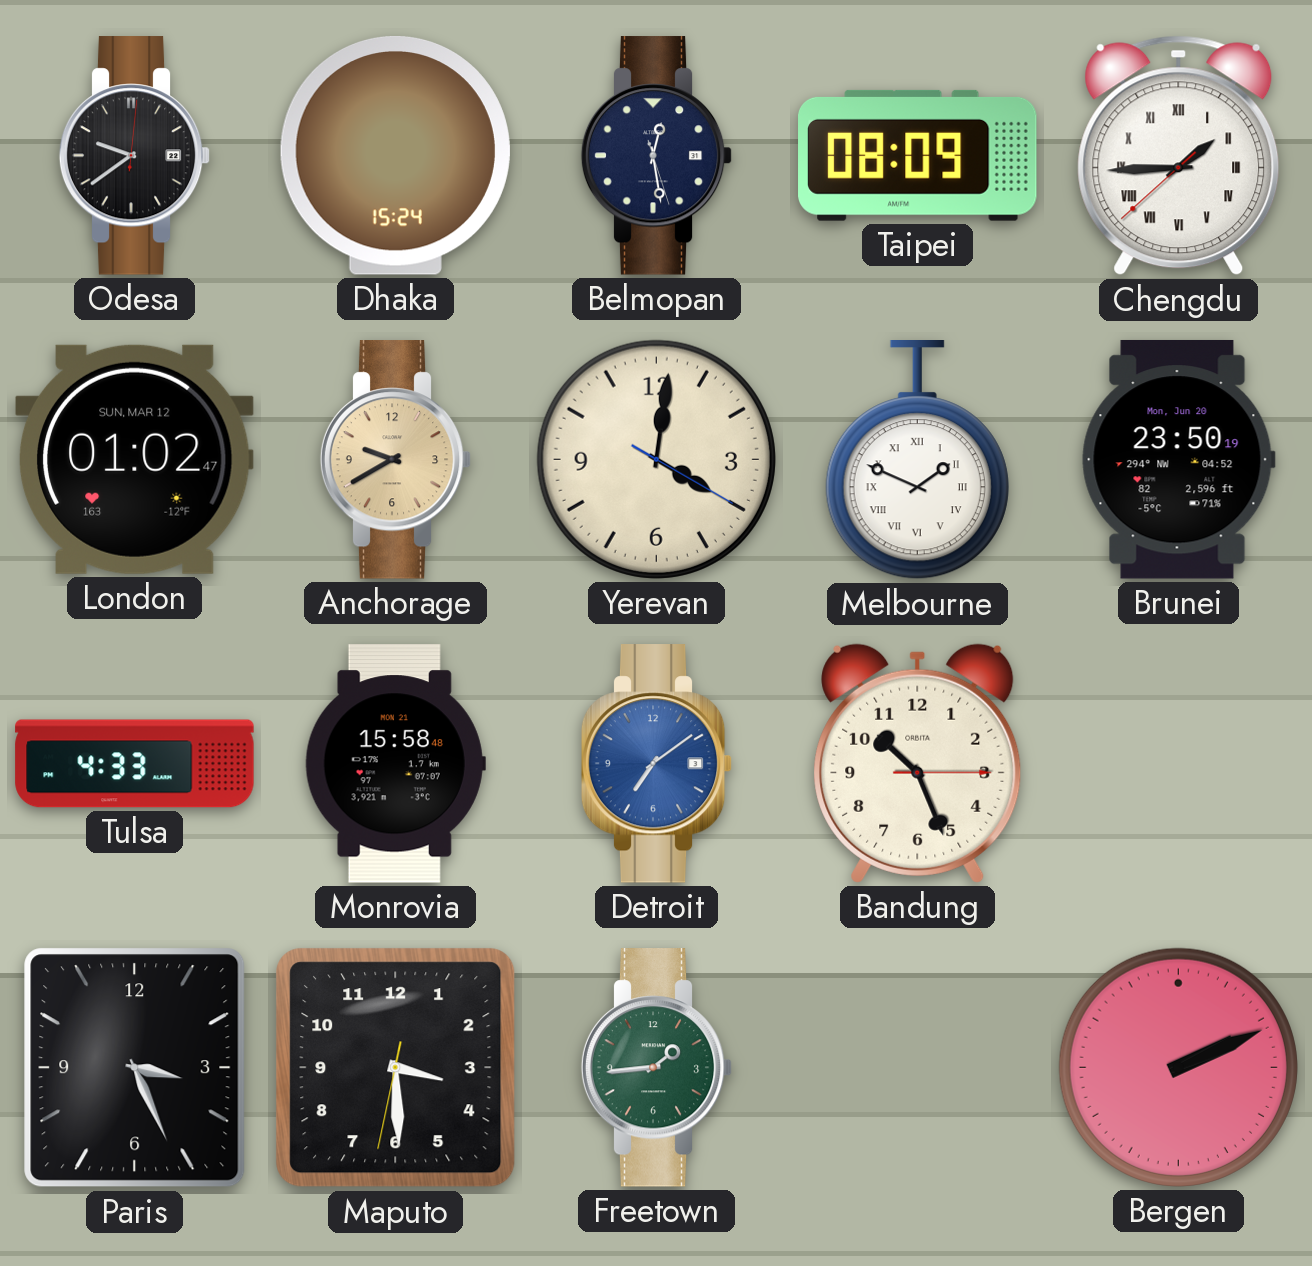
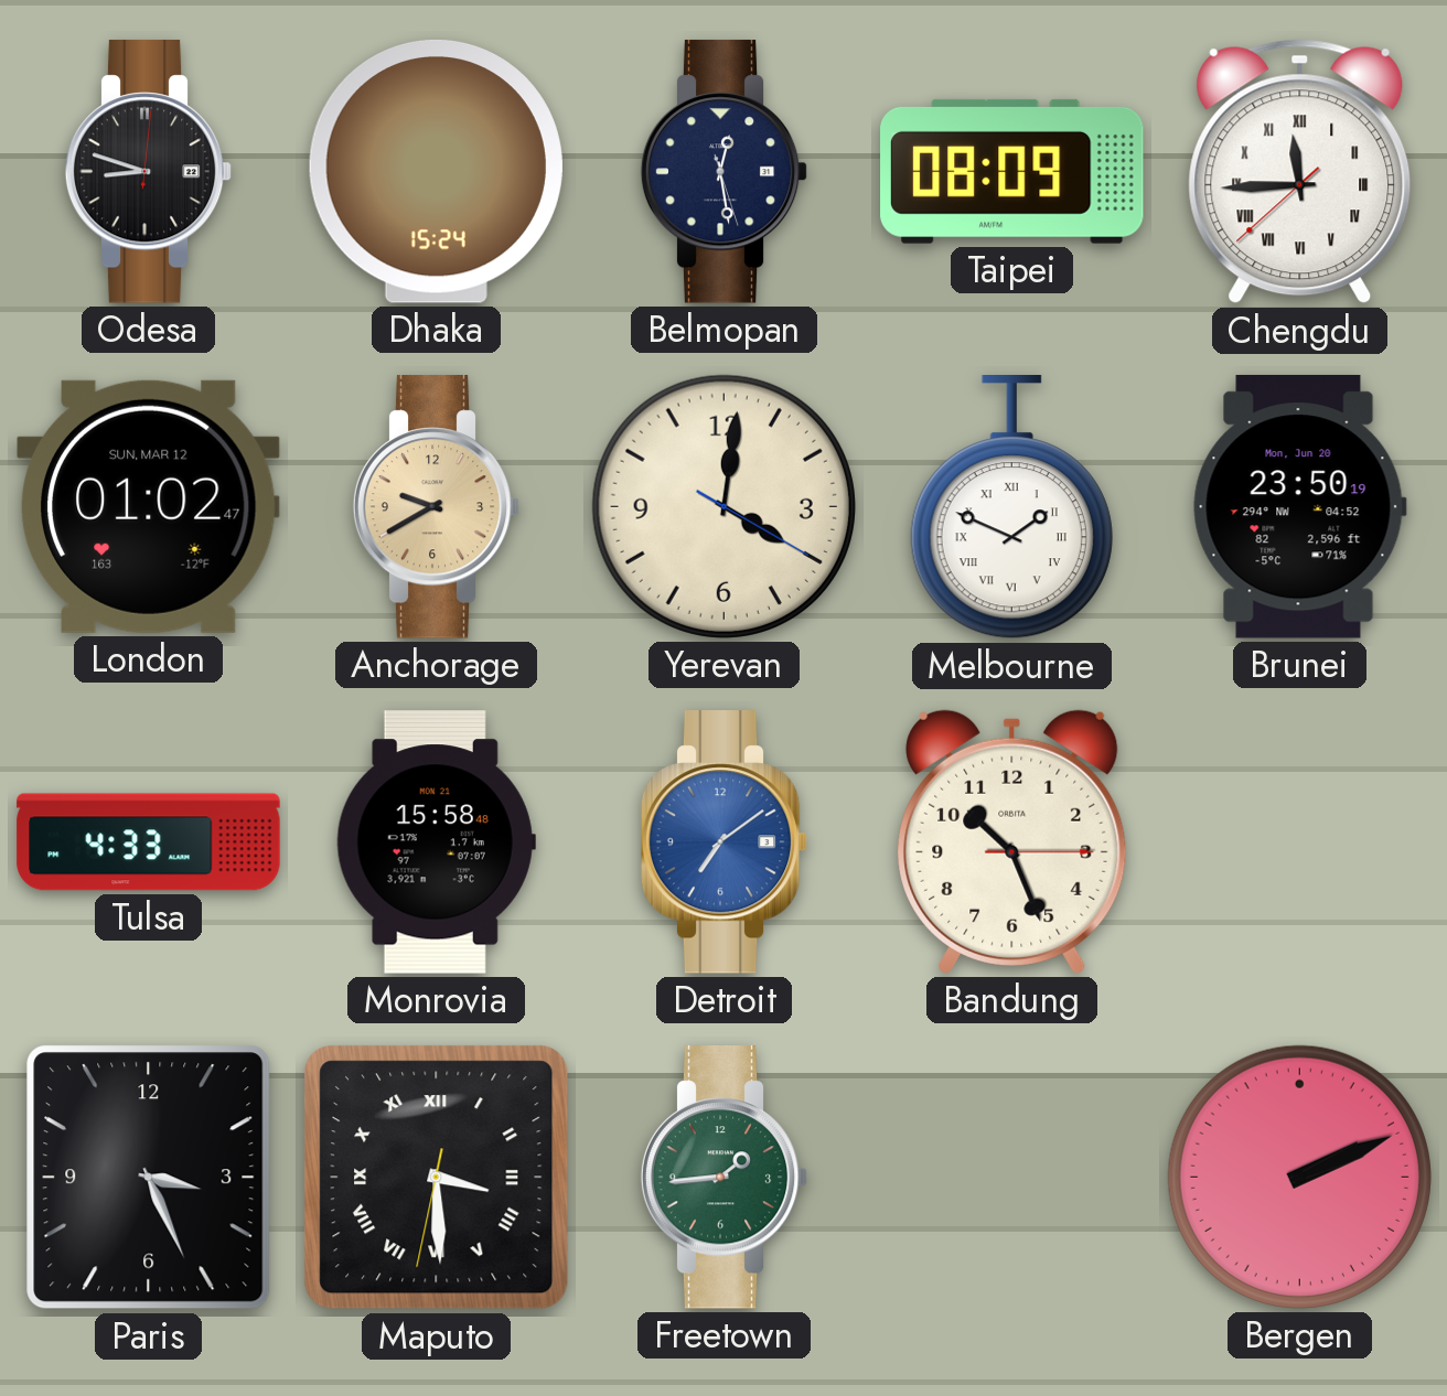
Odesa: 9:39 -> 8:48 (149, 172)
Chengdu: 1:44 -> 11:44 (1300, 172)
Maputo numerals: Arabic -> Roman (437, 1178)
